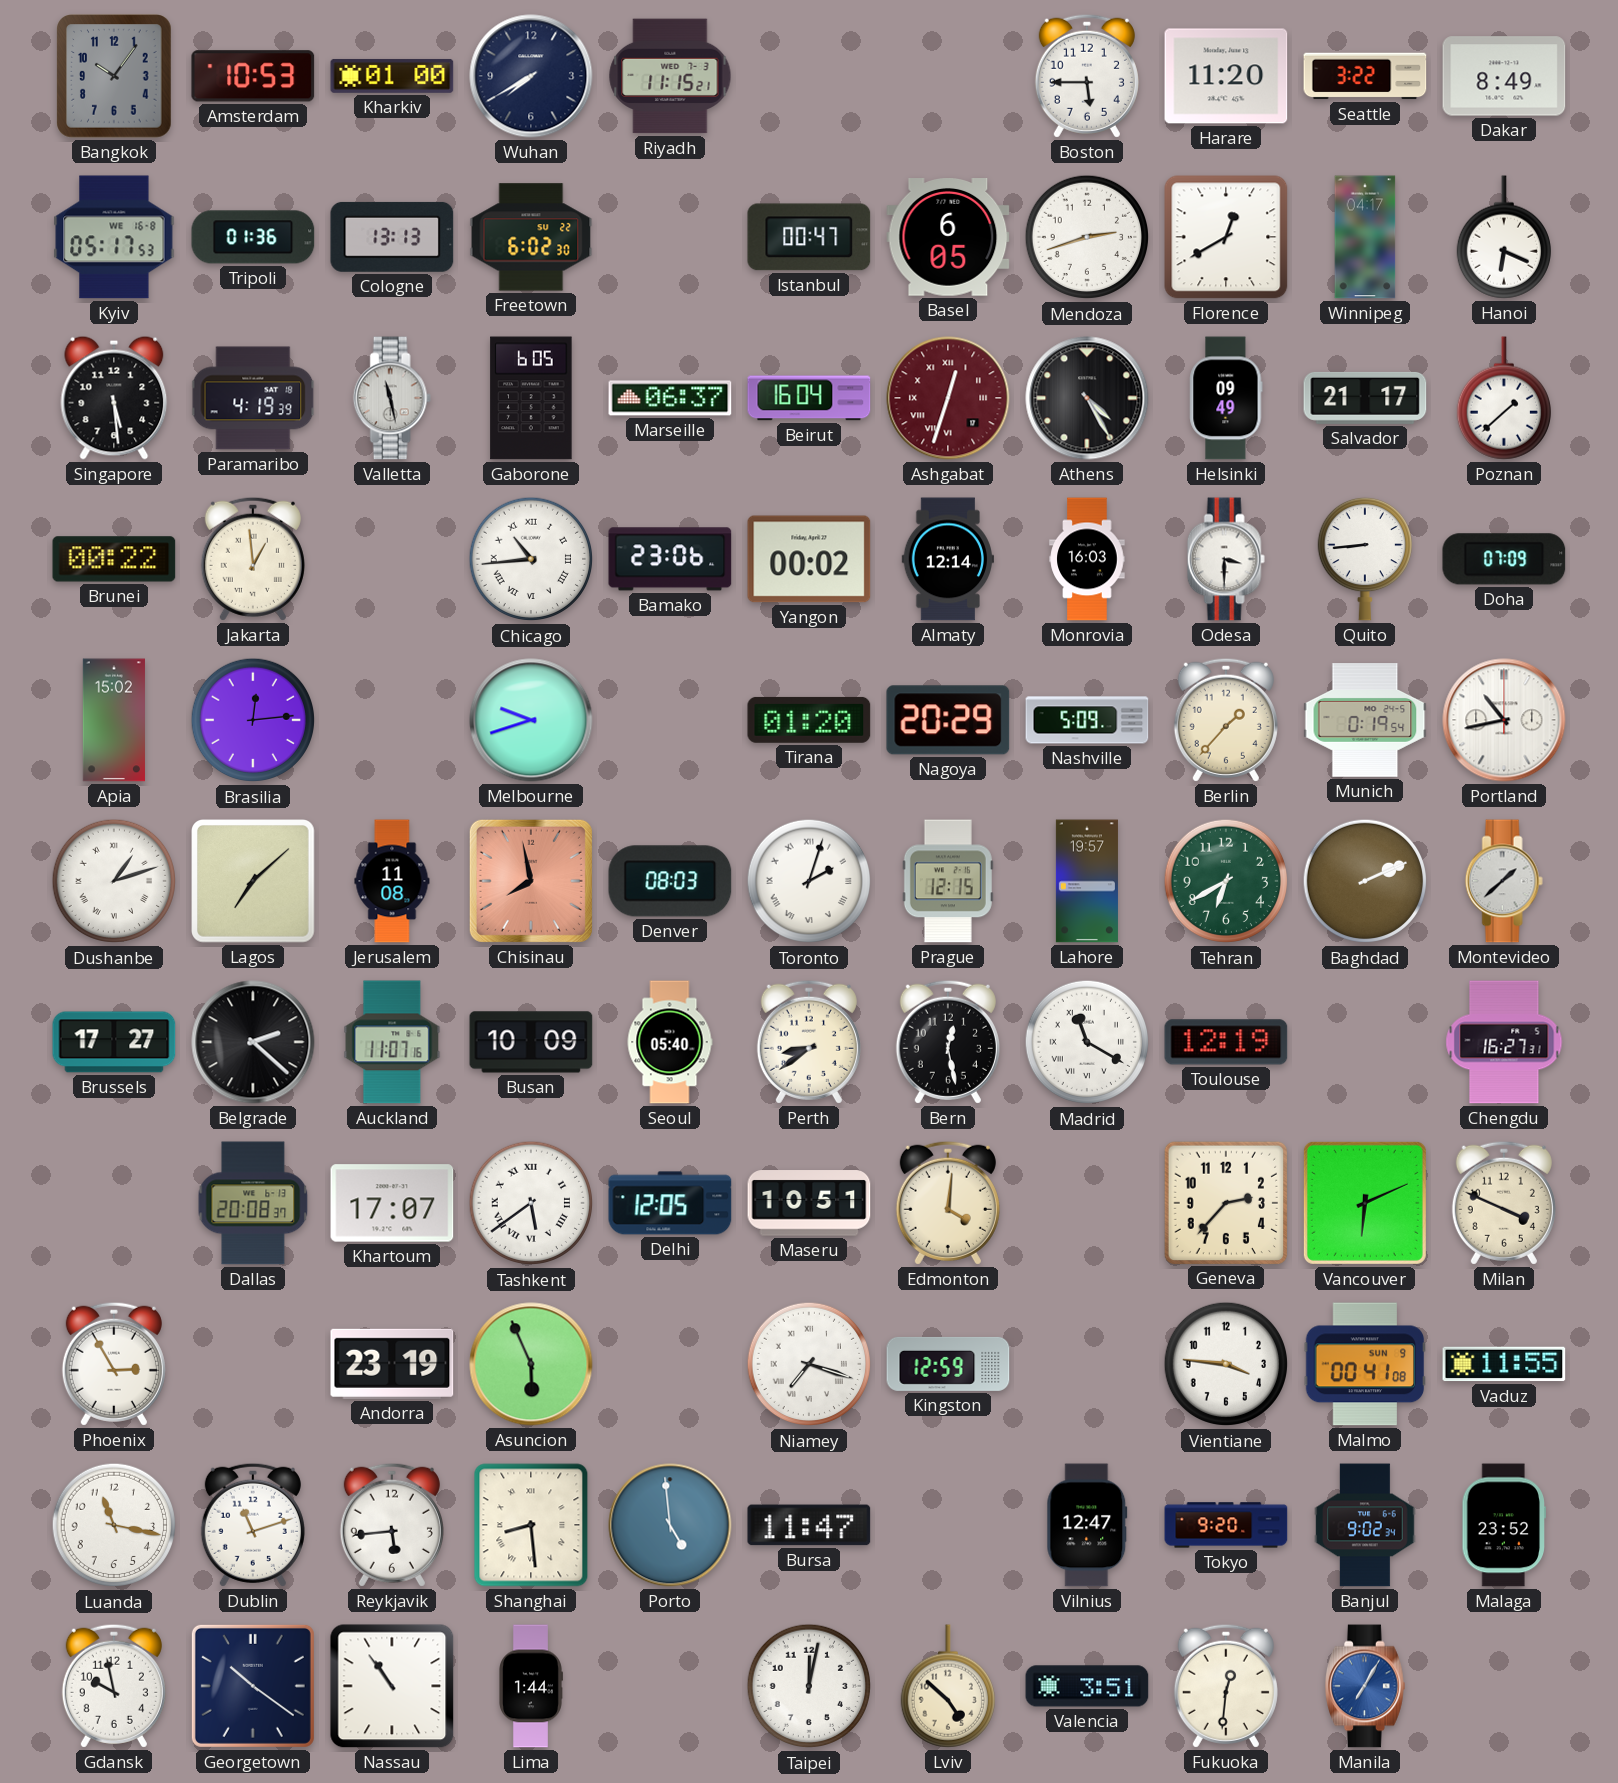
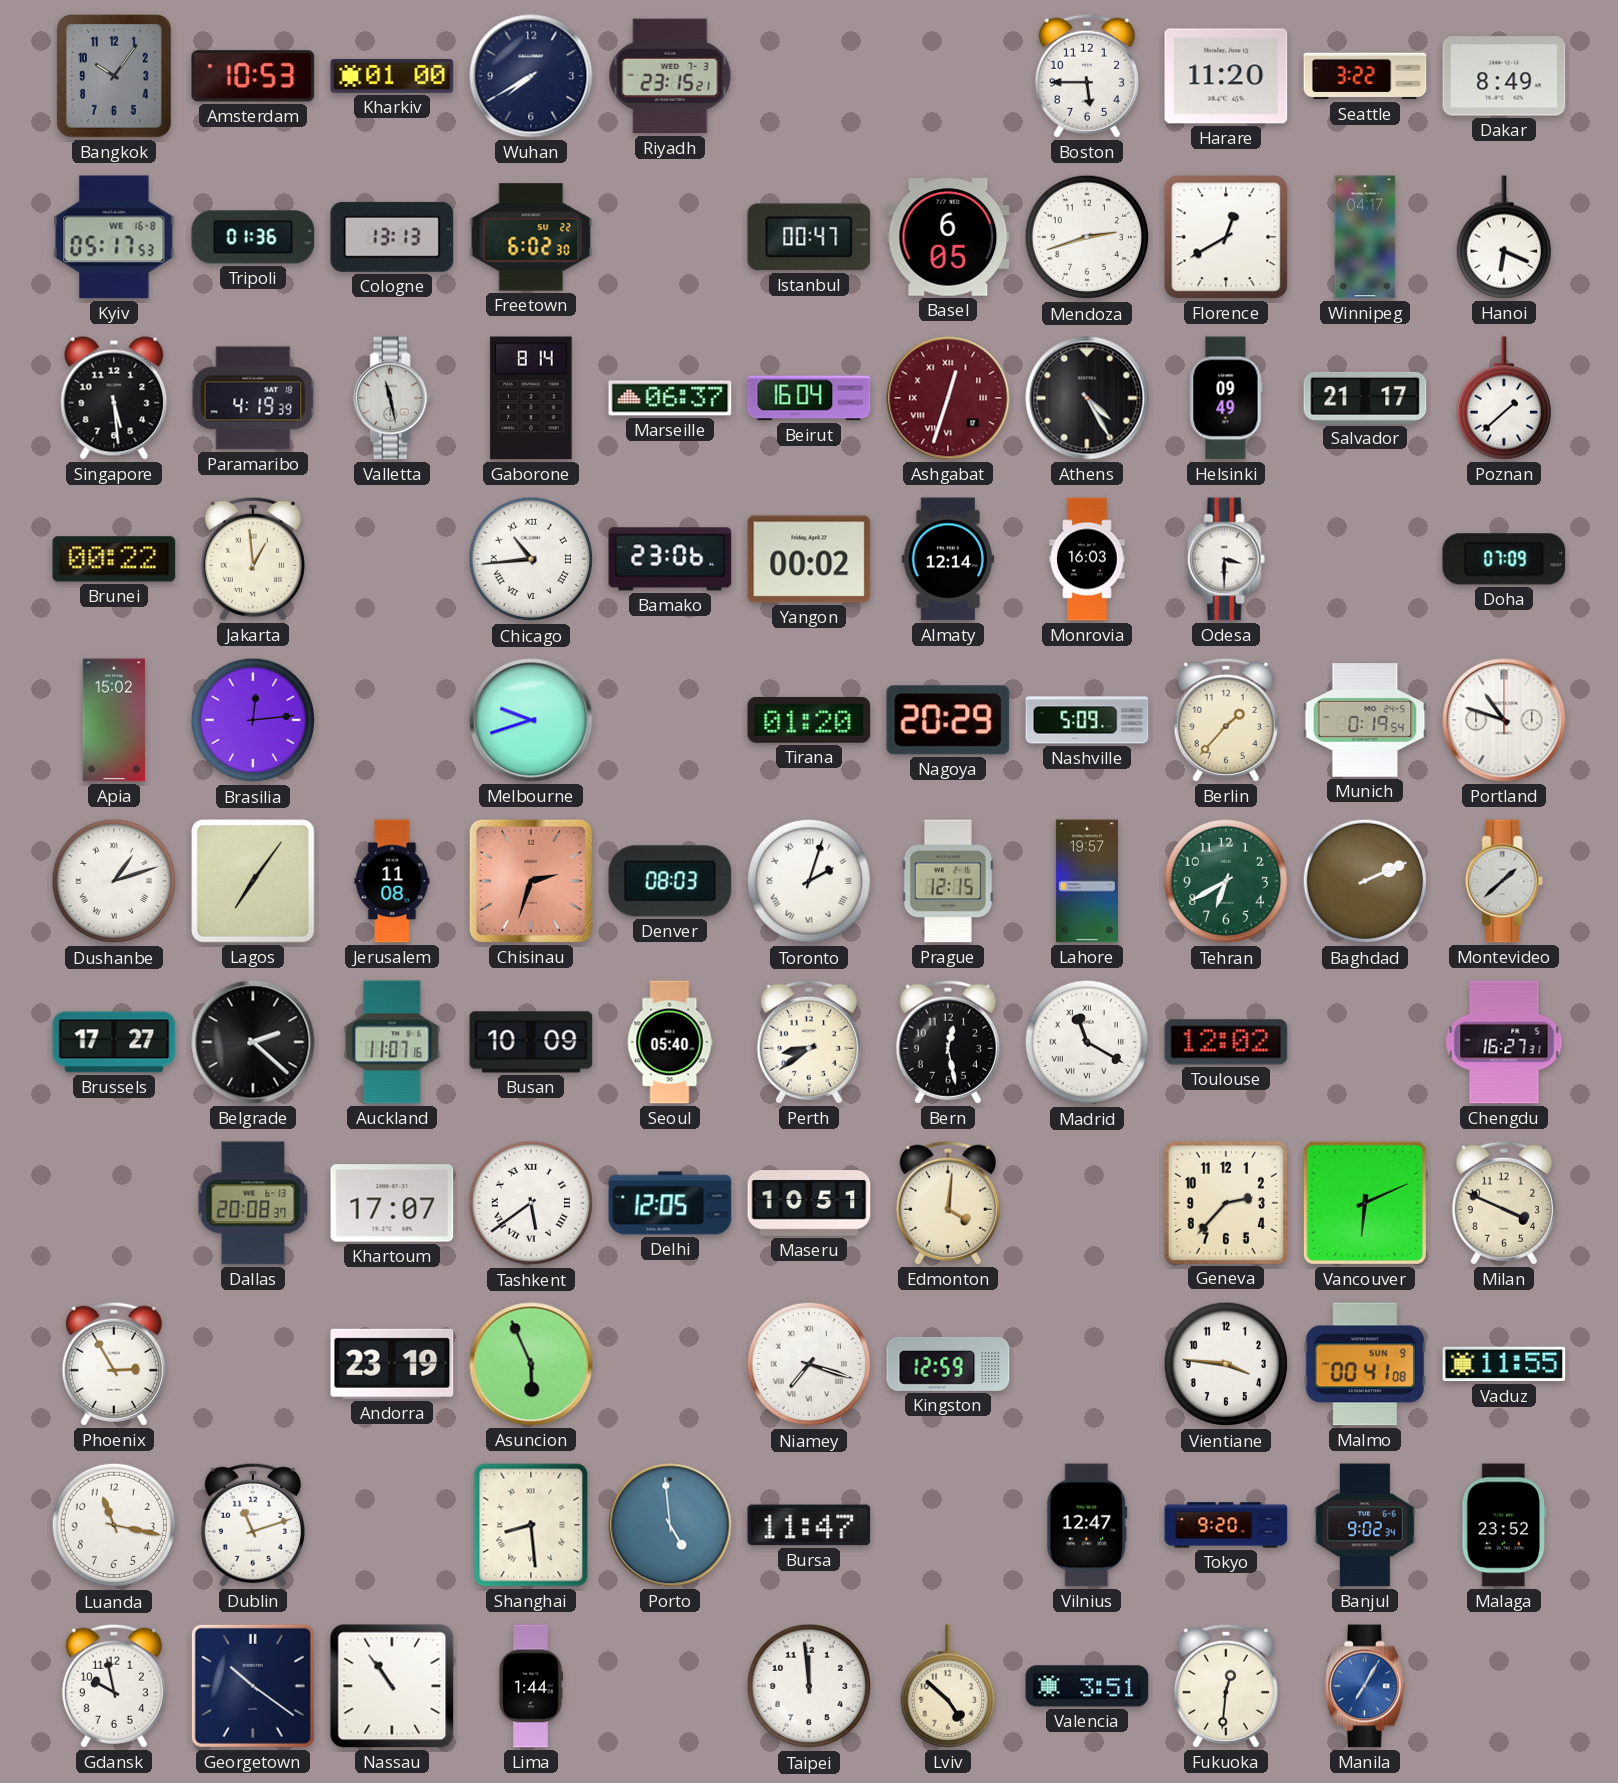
Riyadh: 11:15 -> 23:15 (670, 76)
Gaborone: 6:05 -> 8:14 (531, 398)
Quito: 8:44 -> none (1365, 559)
Portland: 10:43 -> 10:48 (1504, 720)
Lagos: 7:08 -> 7:06 (254, 882)
Chisinau: 7:58 -> 2:33 (531, 881)
Toulouse: 12:19 -> 12:02 (1226, 1042)
Reykjavik: 5:44 -> none (392, 1525)
Taipei: 12:02 -> 11:59 (809, 1686)
